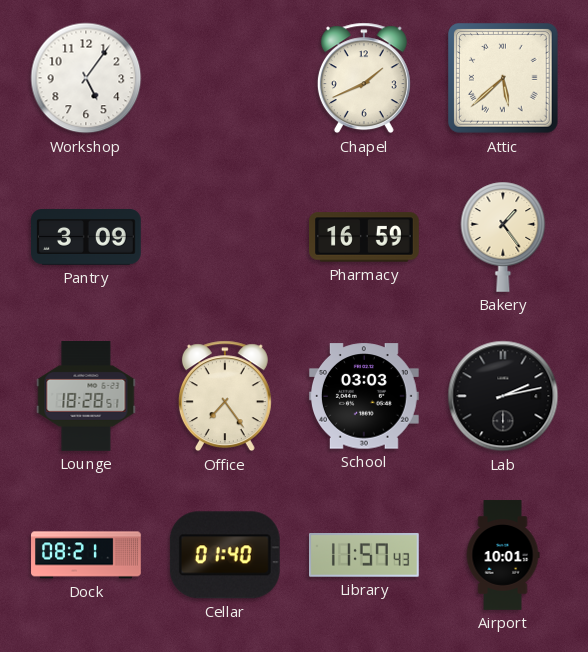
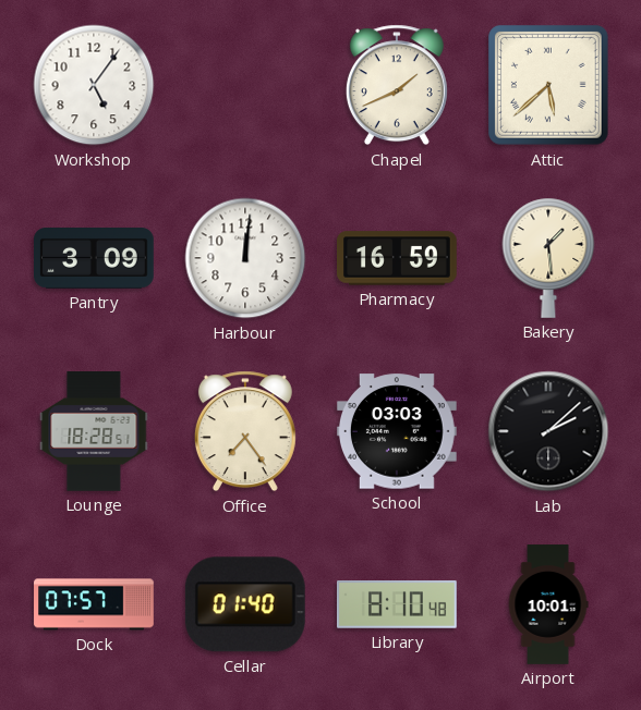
Harbour: none -> 12:01 (245, 258)
Bakery: 1:24 -> 1:29 (548, 258)
Lab: 2:13 -> 2:08 (548, 431)
Dock: 08:21 -> 07:57 (94, 604)
Library: 11:57 -> 8:10 (398, 604)
